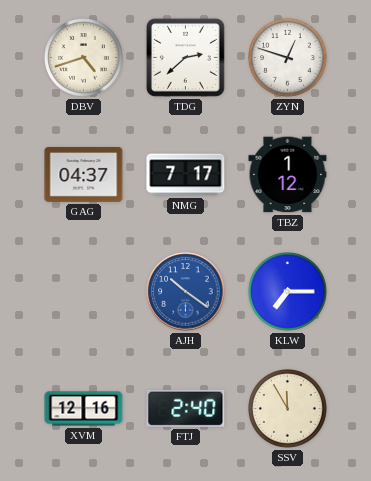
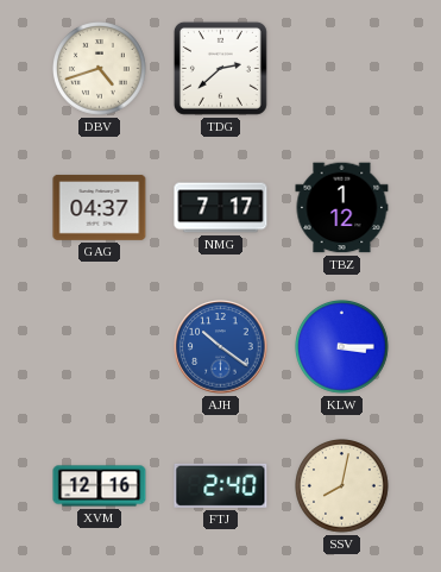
ZYN: 12:48 -> none (288, 58)
KLW: 7:15 -> 3:15 (342, 347)
SSV: 11:55 -> 8:02 (342, 486)
